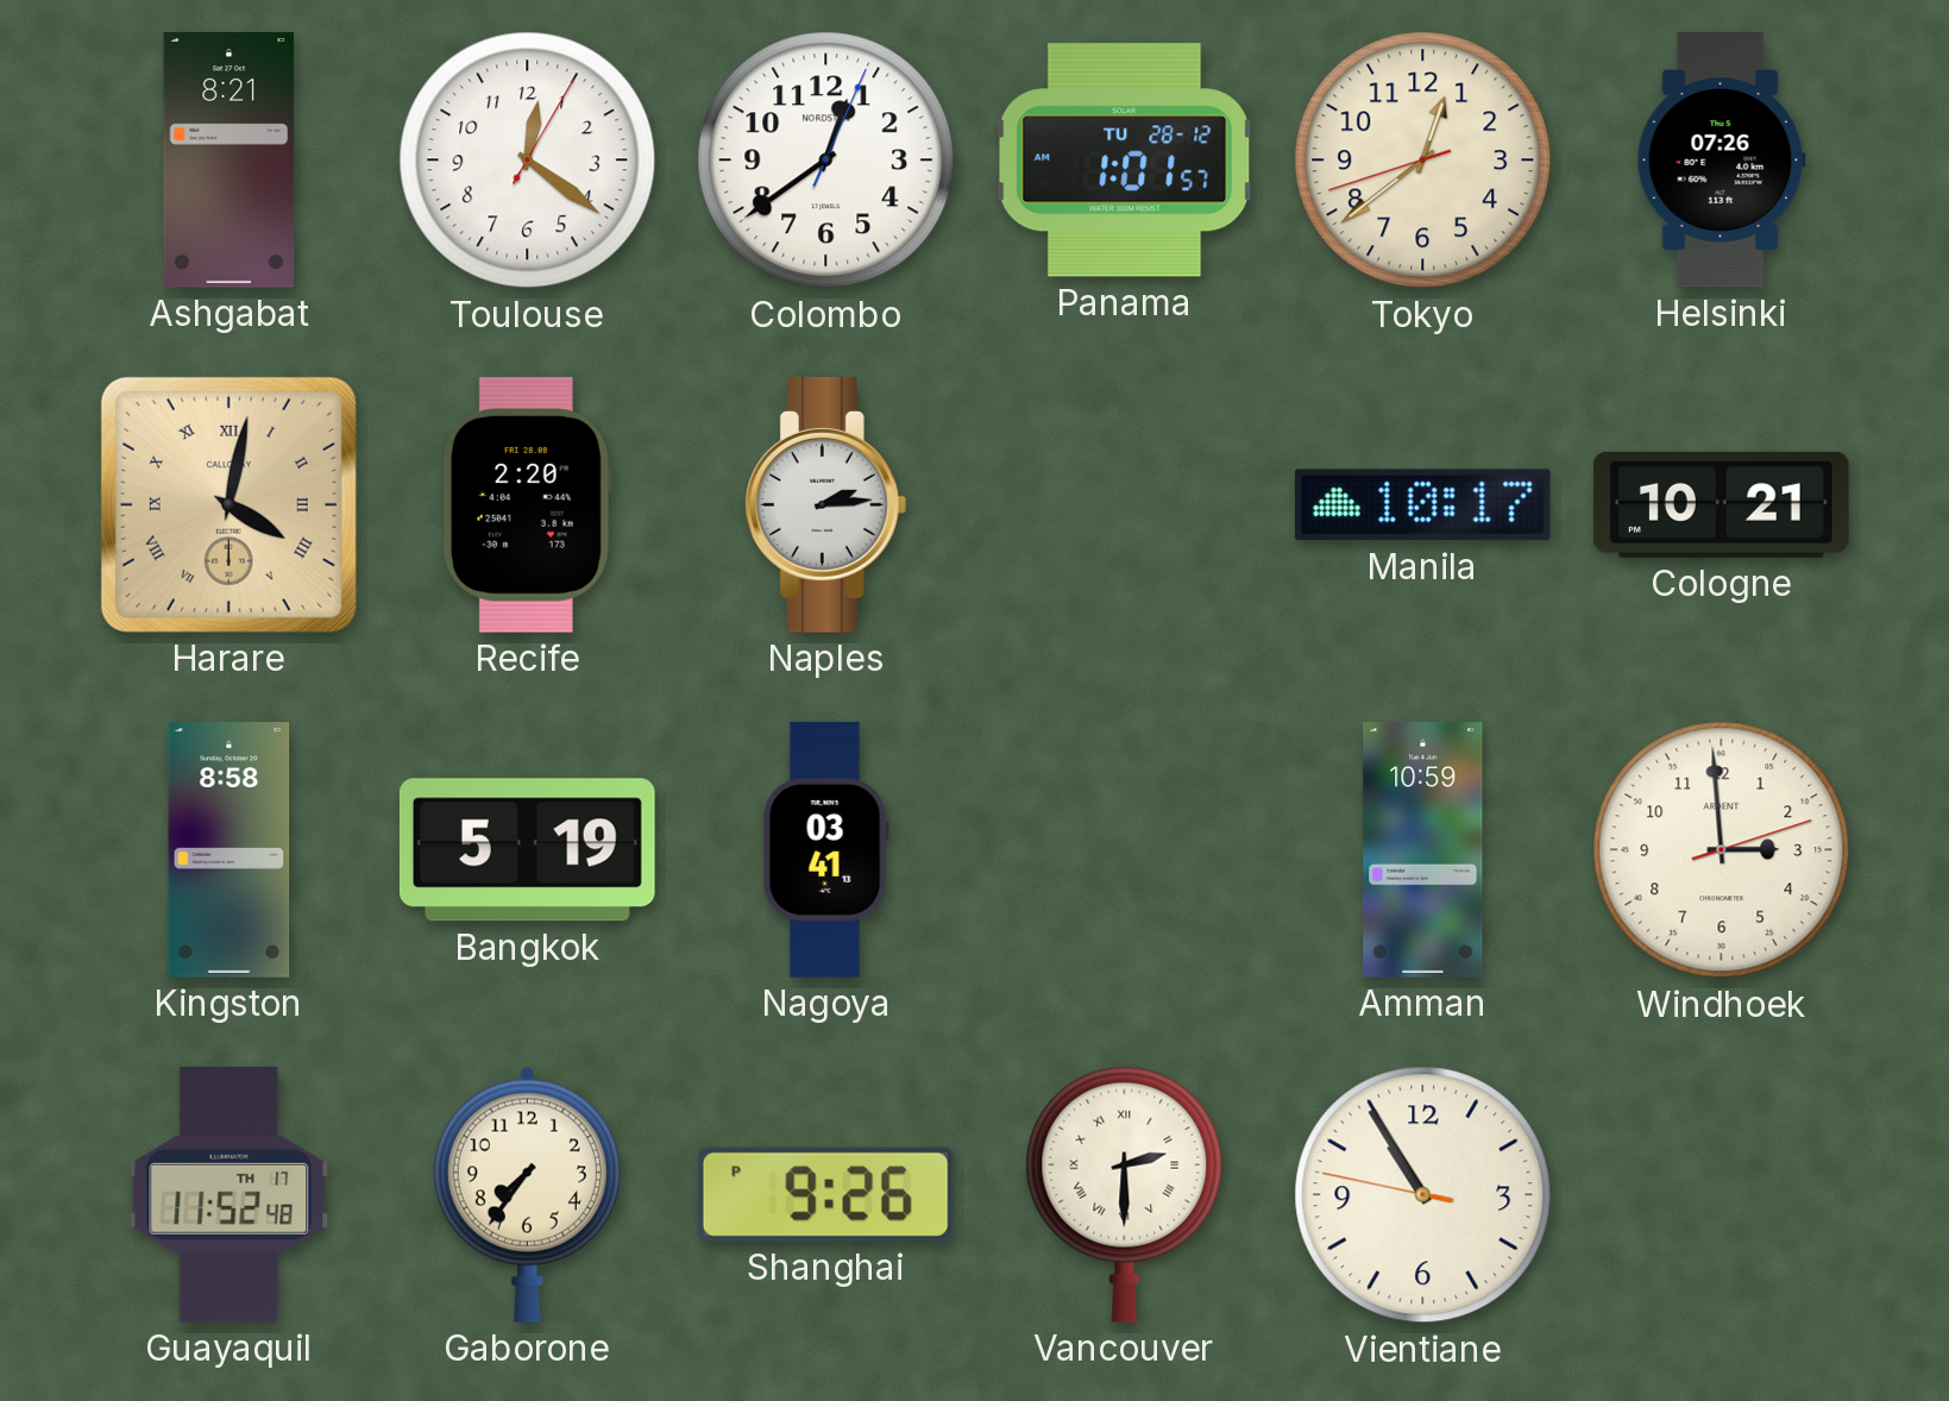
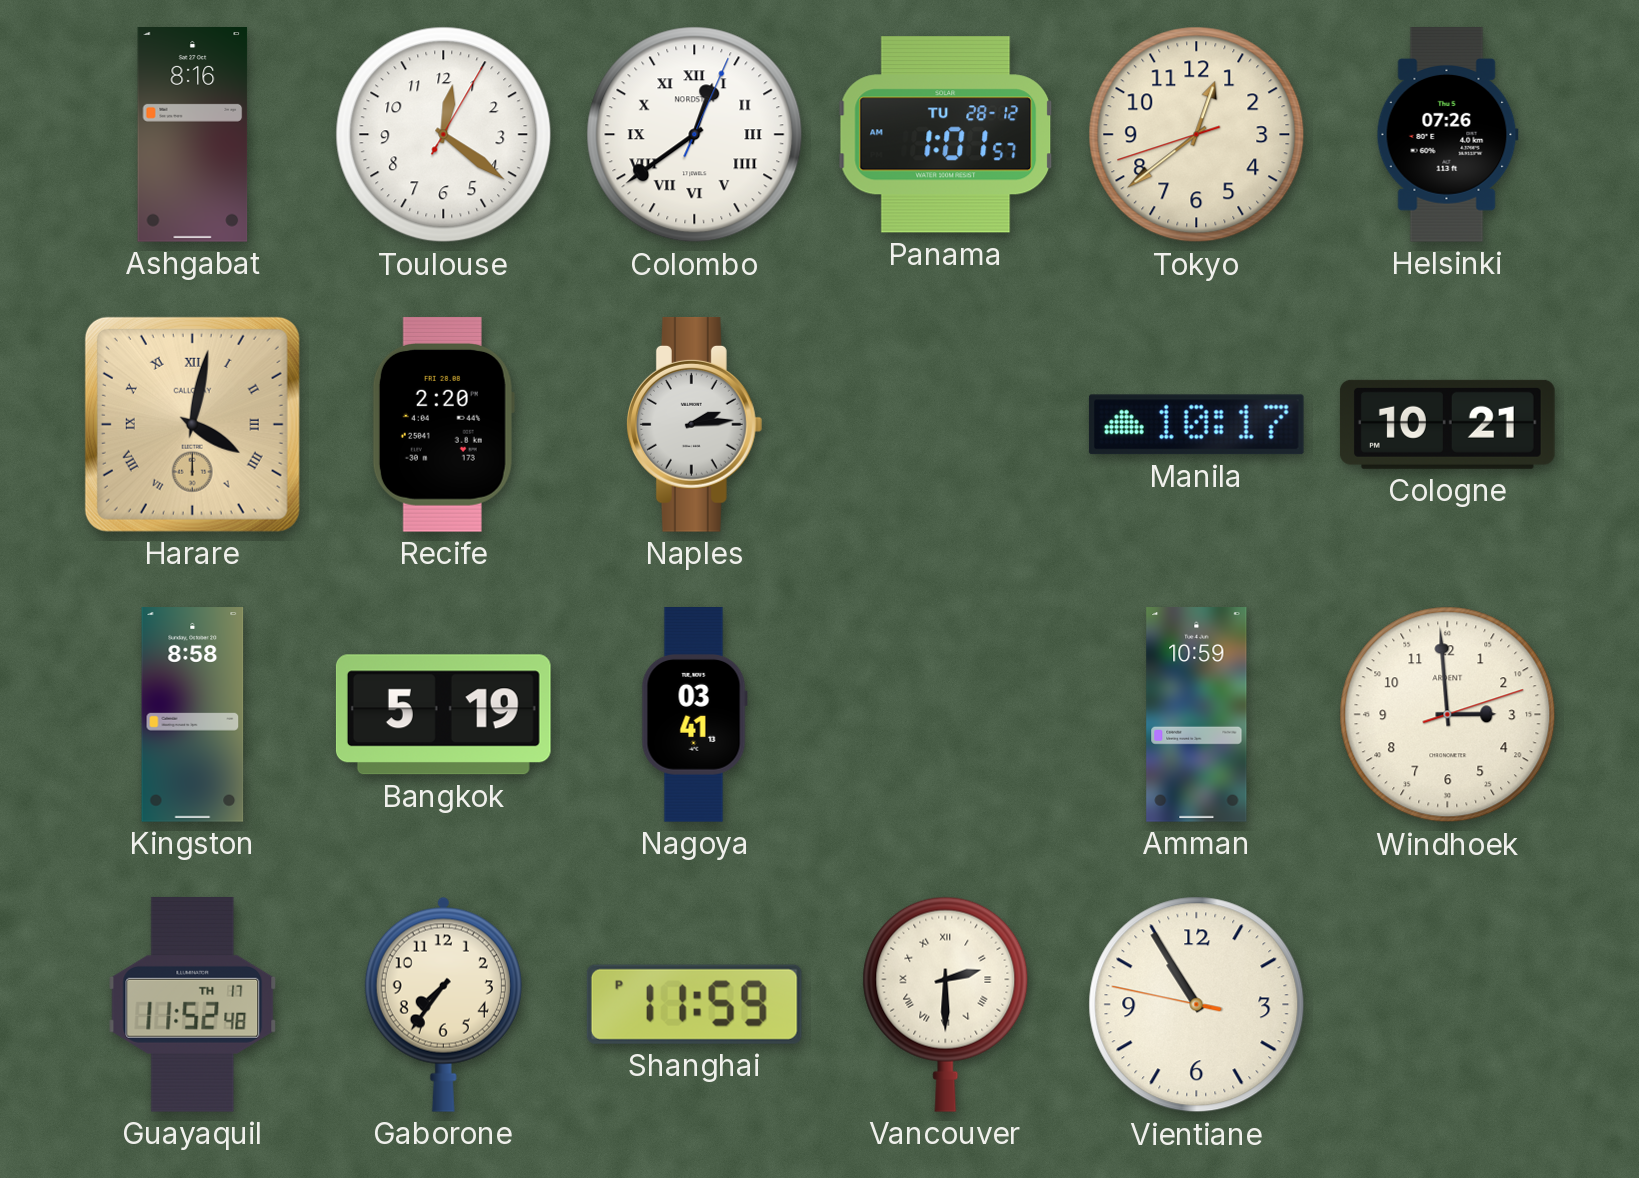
Ashgabat: 8:21 -> 8:16 (193, 135)
Colombo numerals: Arabic -> Roman (695, 135)
Shanghai: 9:26 -> 11:59 (694, 1004)
